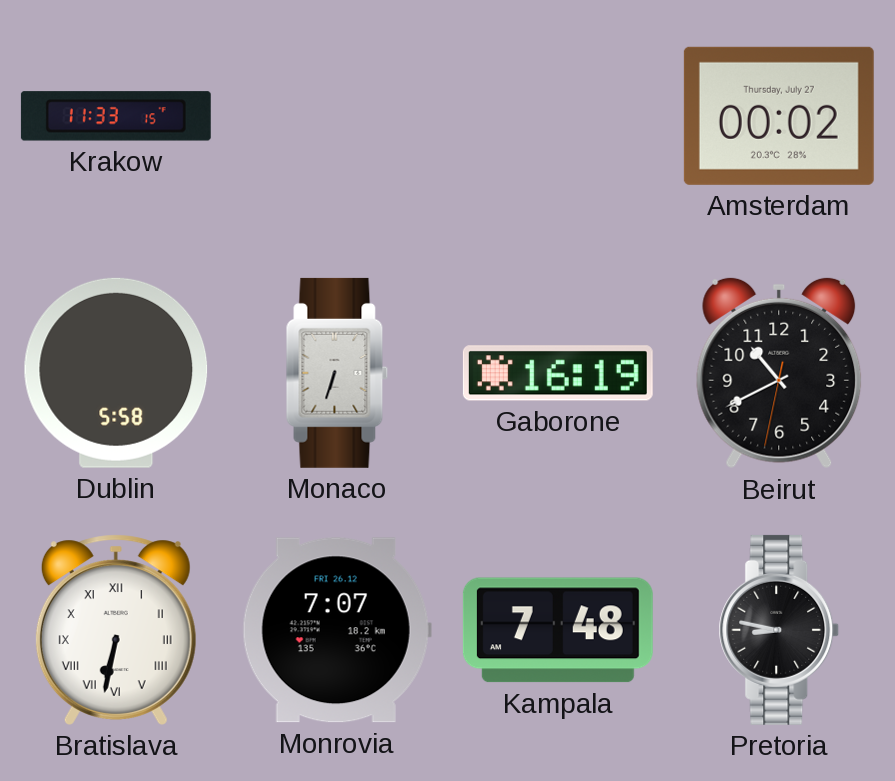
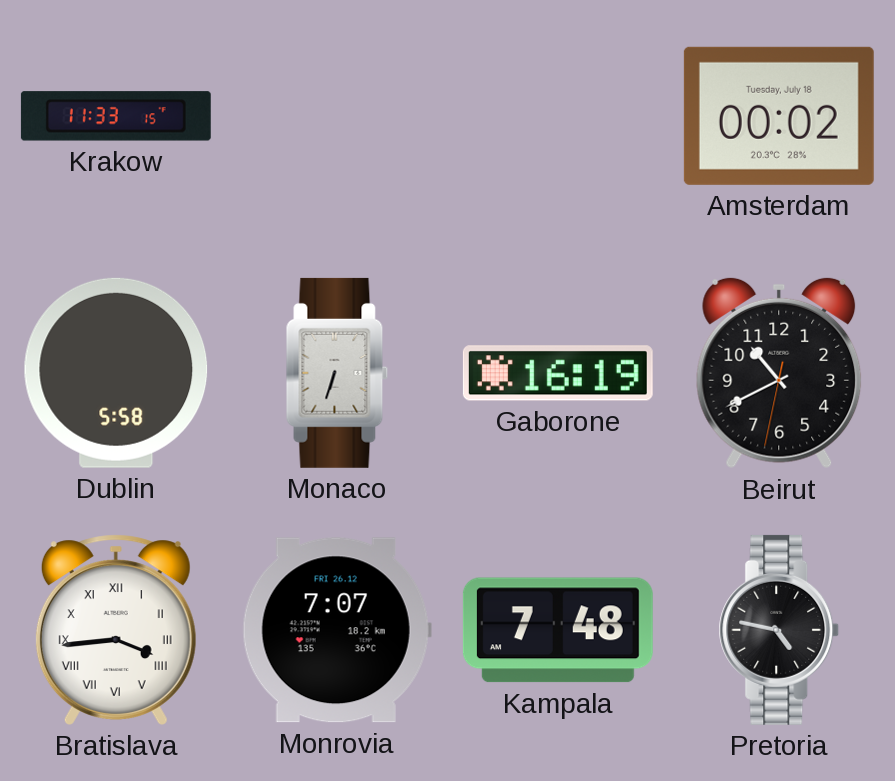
Amsterdam date: Thursday, July 27 -> Tuesday, July 18 (779, 116)
Bratislava: 6:32 -> 3:44 (116, 630)
Pretoria: 8:47 -> 4:47 (779, 630)
